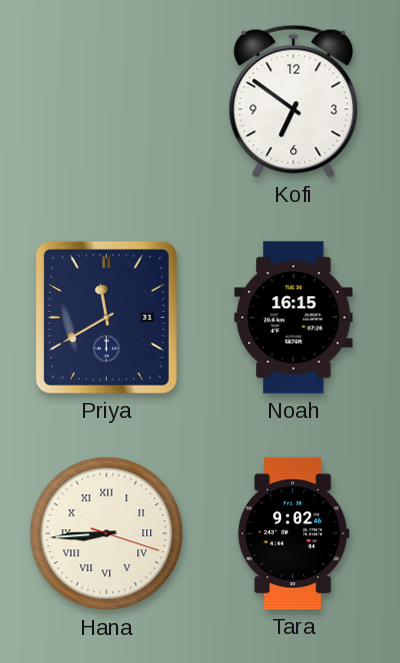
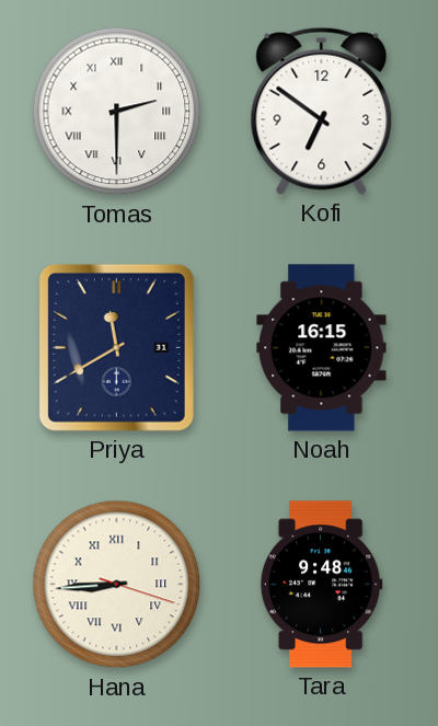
Tomas: none -> 2:30 (117, 112)
Tara: 9:02 -> 9:48 (321, 585)
